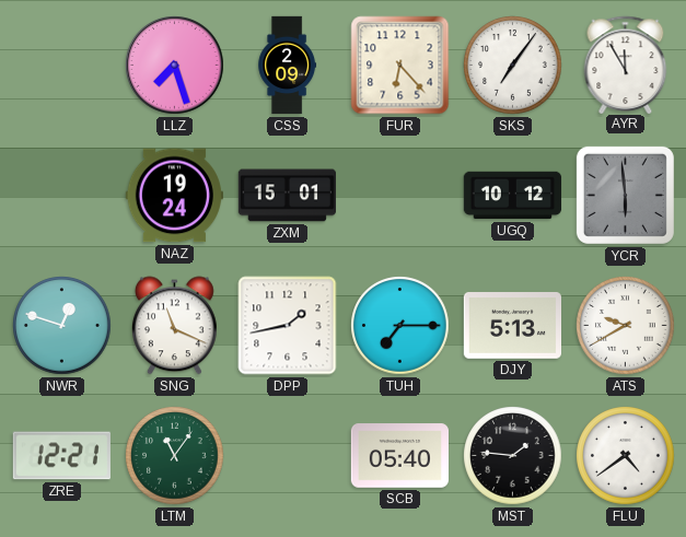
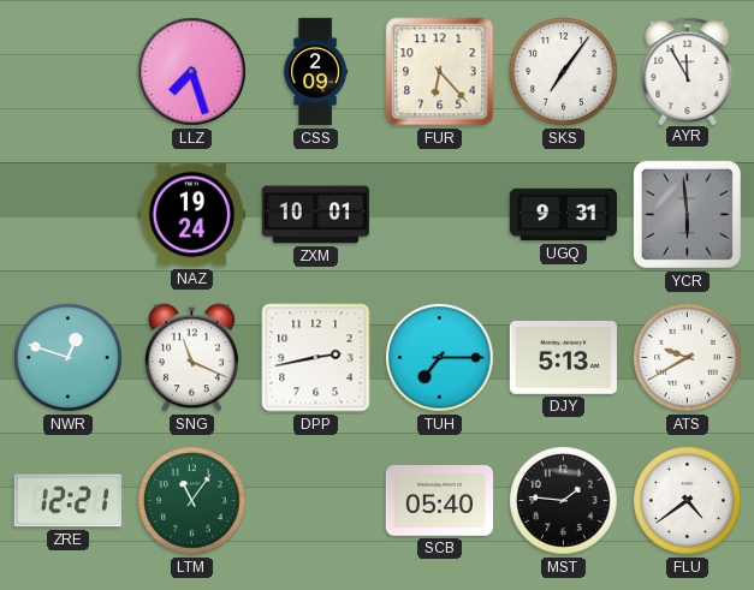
ZXM: 15:01 -> 10:01 (315, 215)
UGQ: 10:12 -> 9:31 (564, 215)
DPP: 1:43 -> 2:43 (316, 358)
